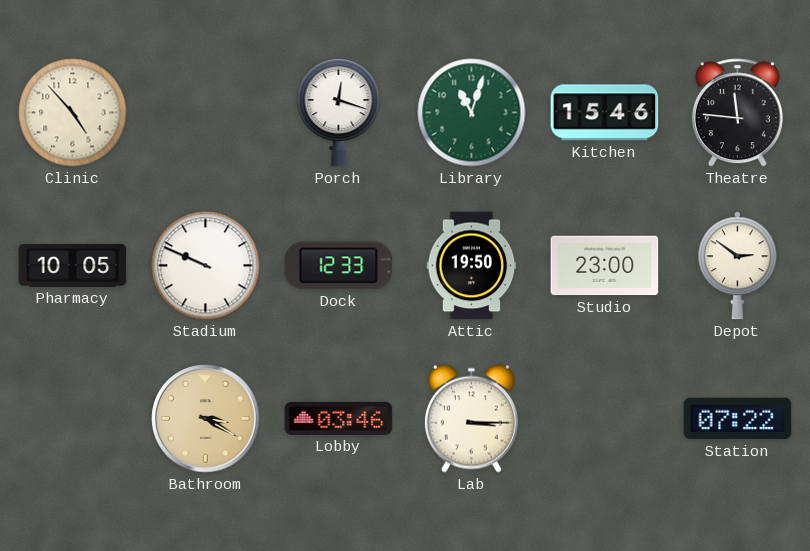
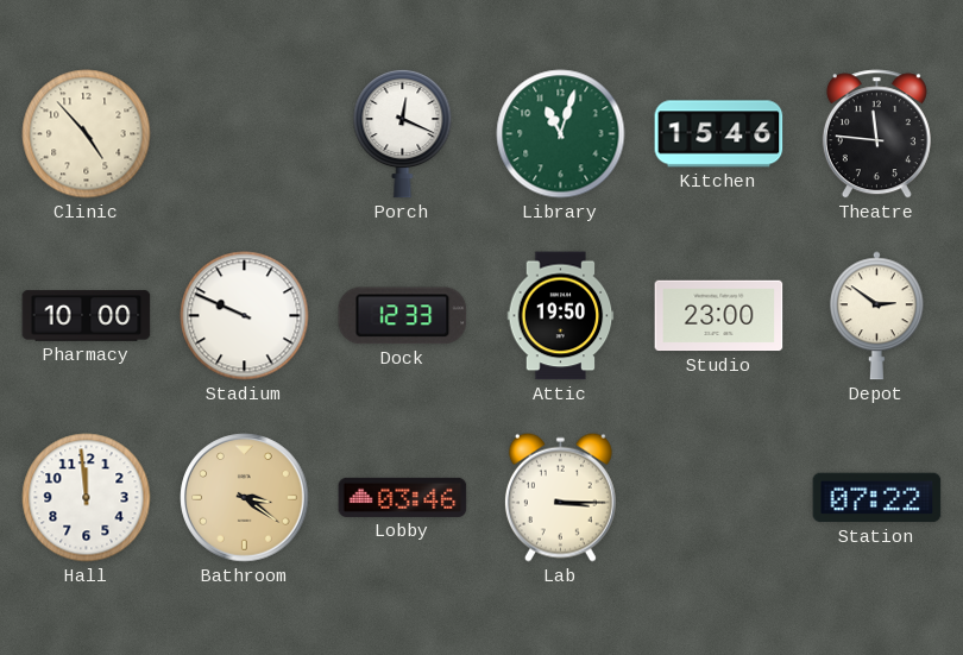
Porch: 12:18 -> 12:19 (403, 133)
Pharmacy: 10:05 -> 10:00 (87, 316)
Hall: none -> 11:59 (87, 498)
Bathroom: 3:20 -> 3:21 (245, 498)
